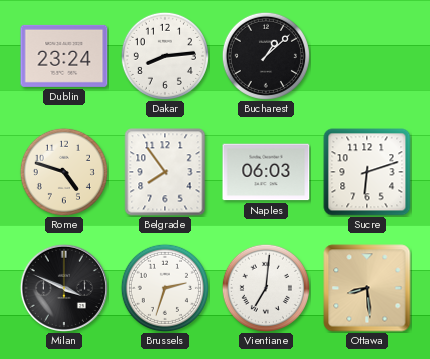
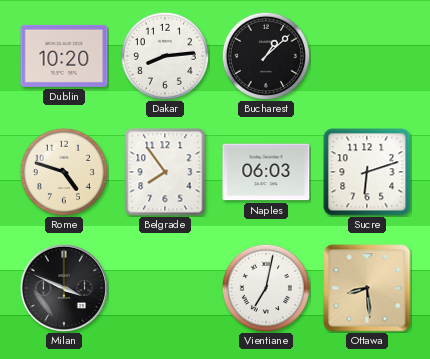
Dublin: 23:24 -> 10:20 (64, 56)
Brussels: 2:33 -> none (165, 288)
Vientiane: 7:01 -> 7:02 (266, 288)
